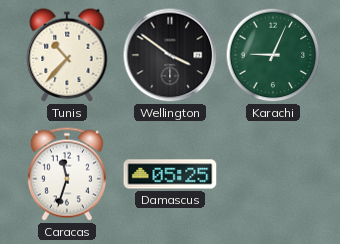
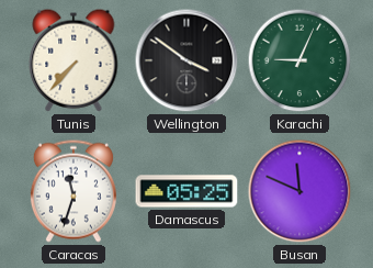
Tunis: 10:37 -> 7:37 (74, 60)
Busan: none -> 11:49 (299, 191)
